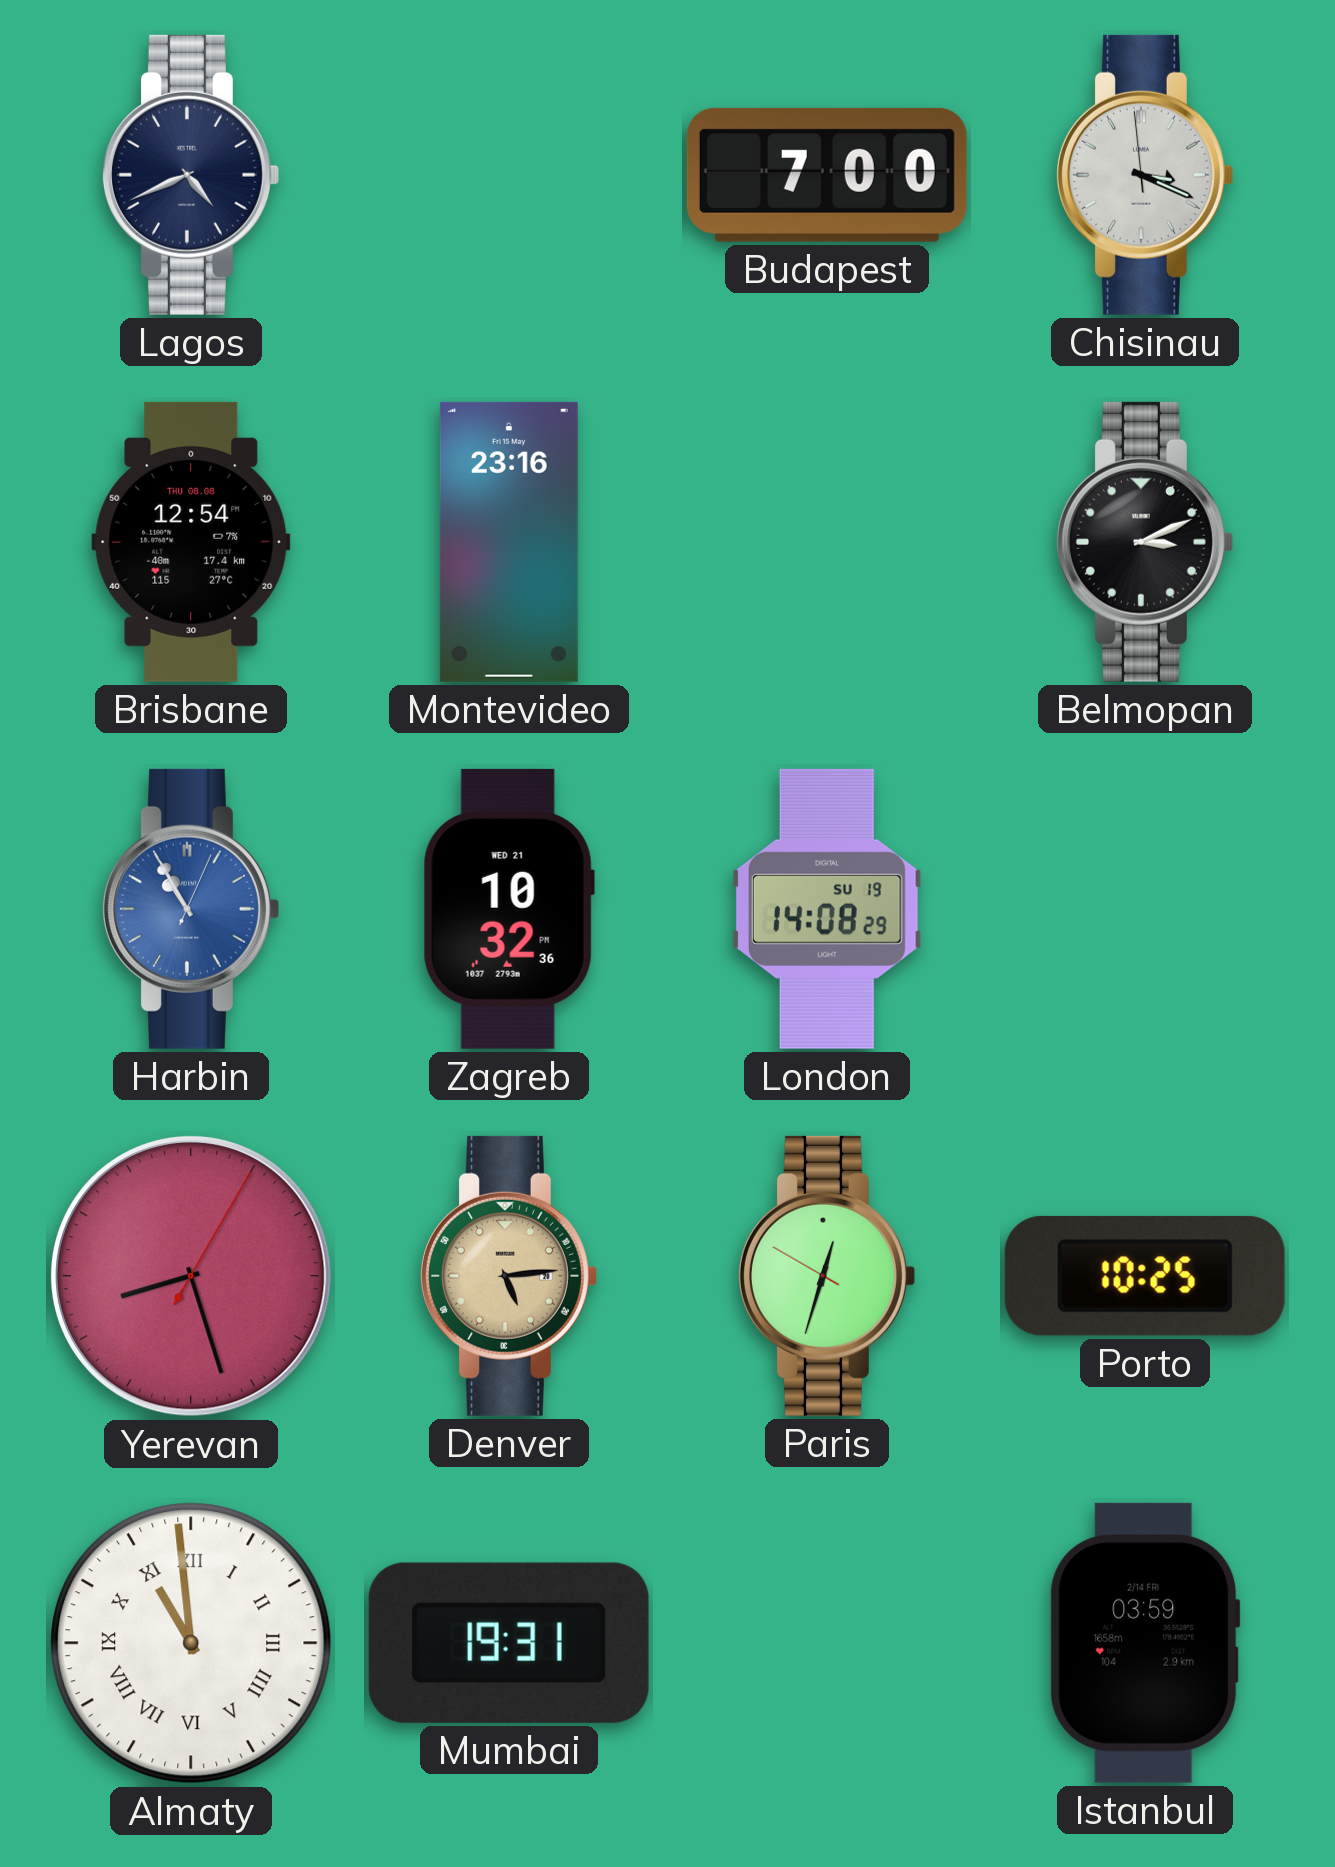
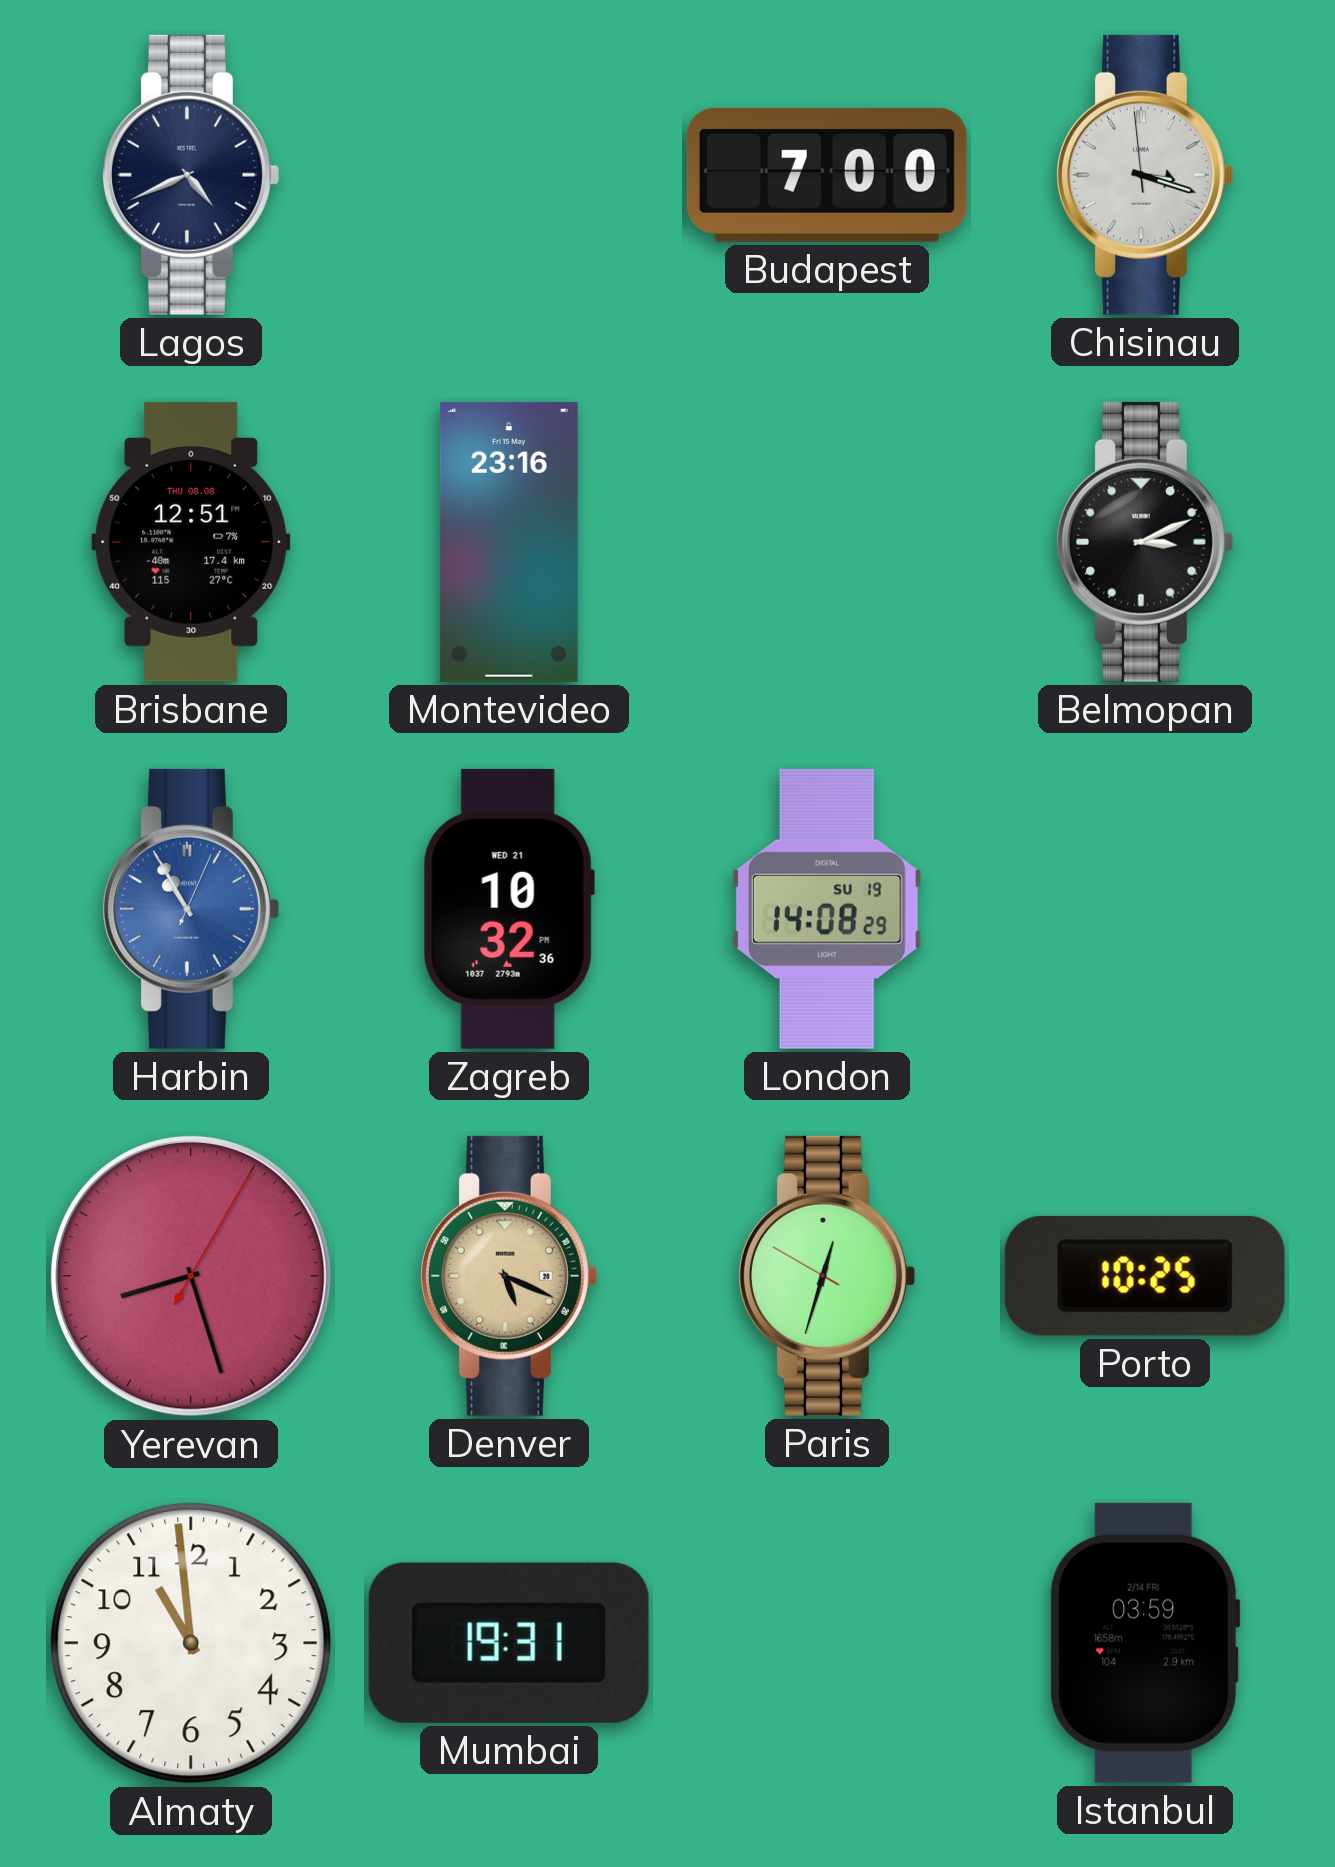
Chisinau: 3:18 -> 3:17 (1144, 175)
Brisbane: 12:54 -> 12:51 (191, 542)
Denver: 5:14 -> 5:19 (508, 1276)
Almaty numerals: Roman -> Arabic (191, 1643)
